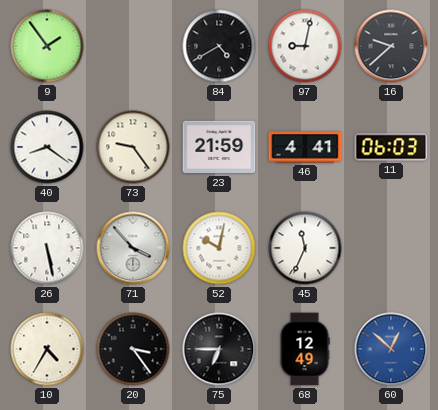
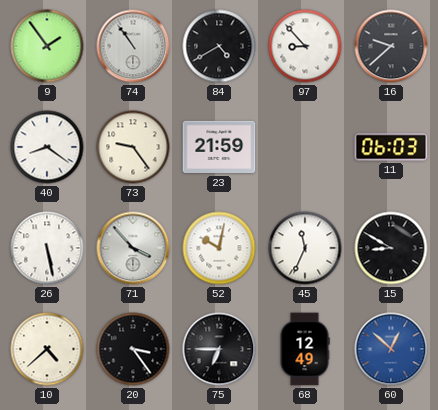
74: none -> 10:54 (133, 46)
97: 9:02 -> 8:53 (305, 46)
46: 4:41 -> none (305, 147)
15: none -> 8:50 (391, 248)
10: 4:35 -> 4:38 (47, 349)
